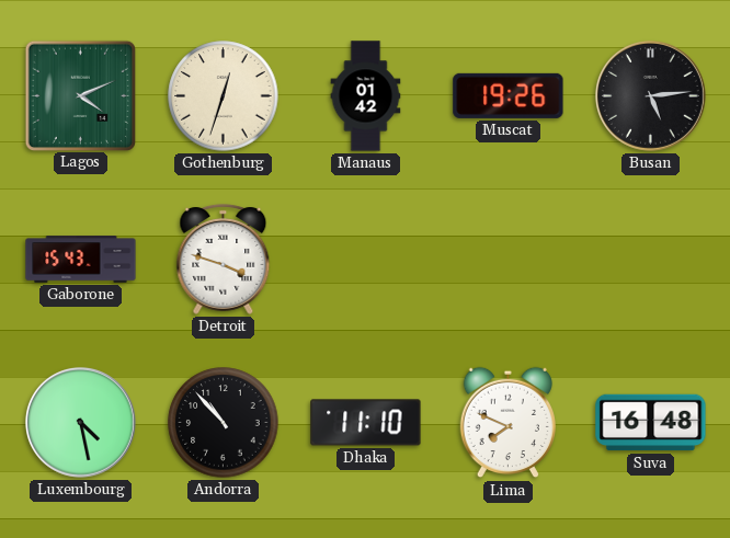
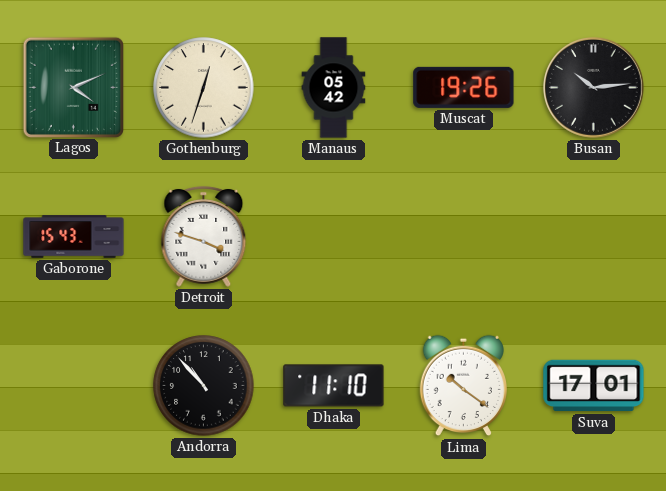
Manaus: 01:42 -> 05:42 (334, 88)
Busan: 5:14 -> 10:14 (593, 87)
Luxembourg: 4:28 -> none (80, 422)
Lima: 7:49 -> 10:21 (463, 386)
Suva: 16:48 -> 17:01 (594, 386)
